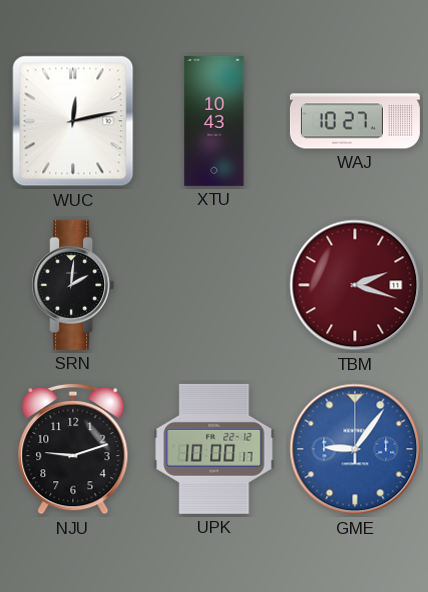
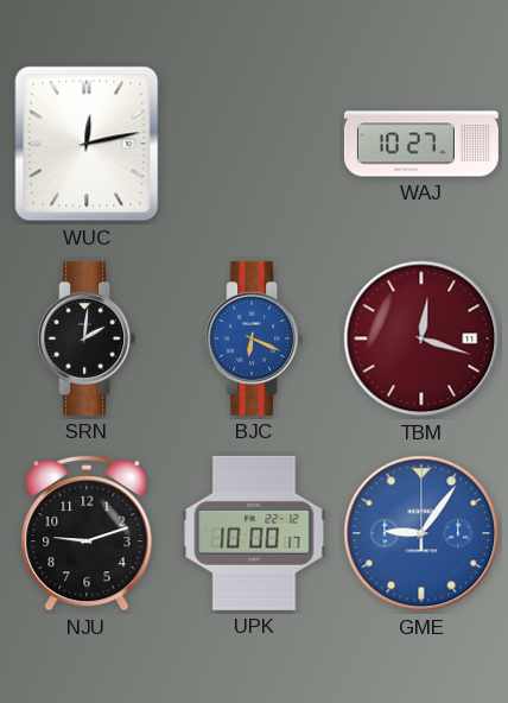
XTU: 10:43 -> none (214, 121)
BJC: none -> 6:19 (254, 338)
TBM: 2:18 -> 12:18 (421, 338)
